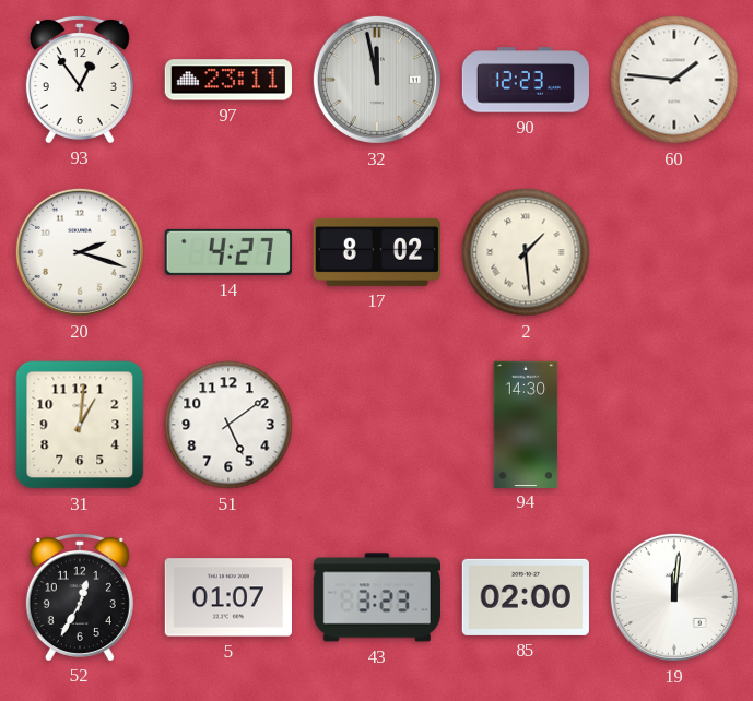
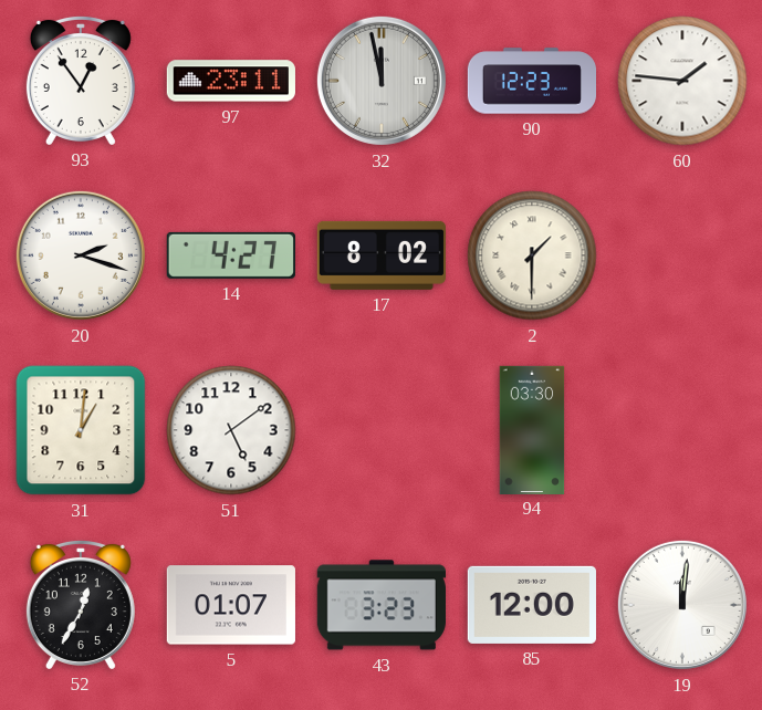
2: 1:29 -> 1:30 (532, 255)
94: 14:30 -> 03:30 (532, 429)
85: 02:00 -> 12:00 (532, 605)
